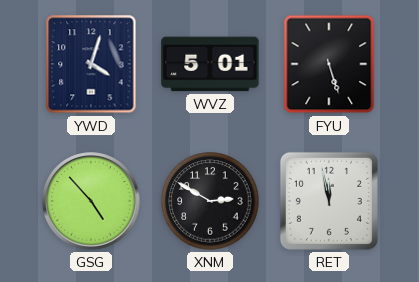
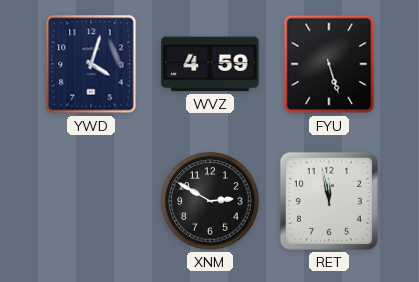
WVZ: 5:01 -> 4:59 (210, 64)
GSG: 4:53 -> none (91, 201)
